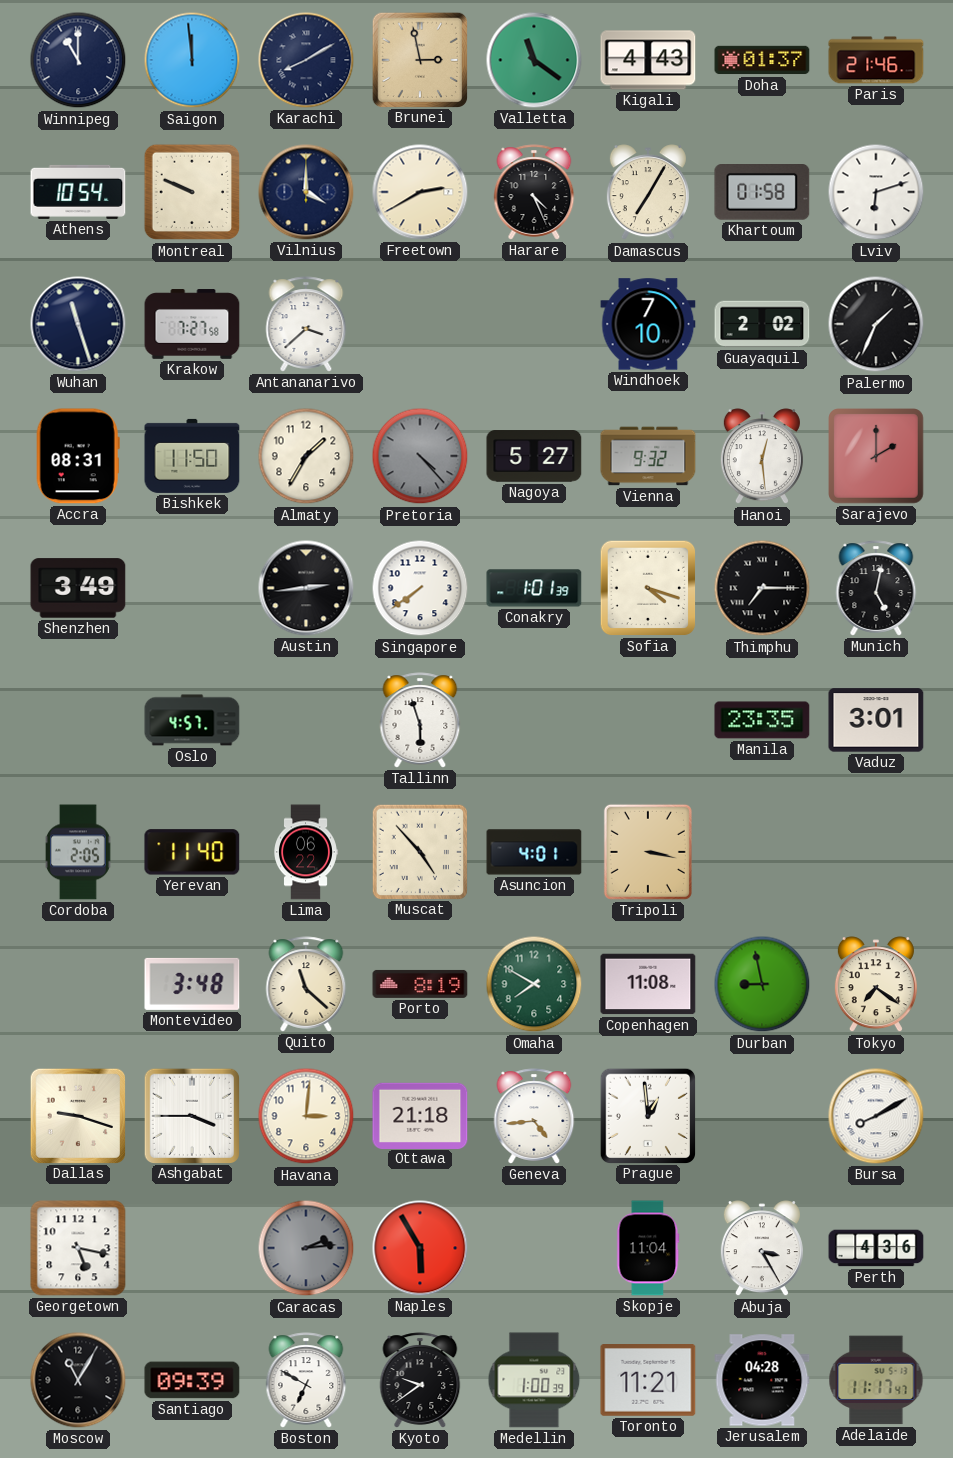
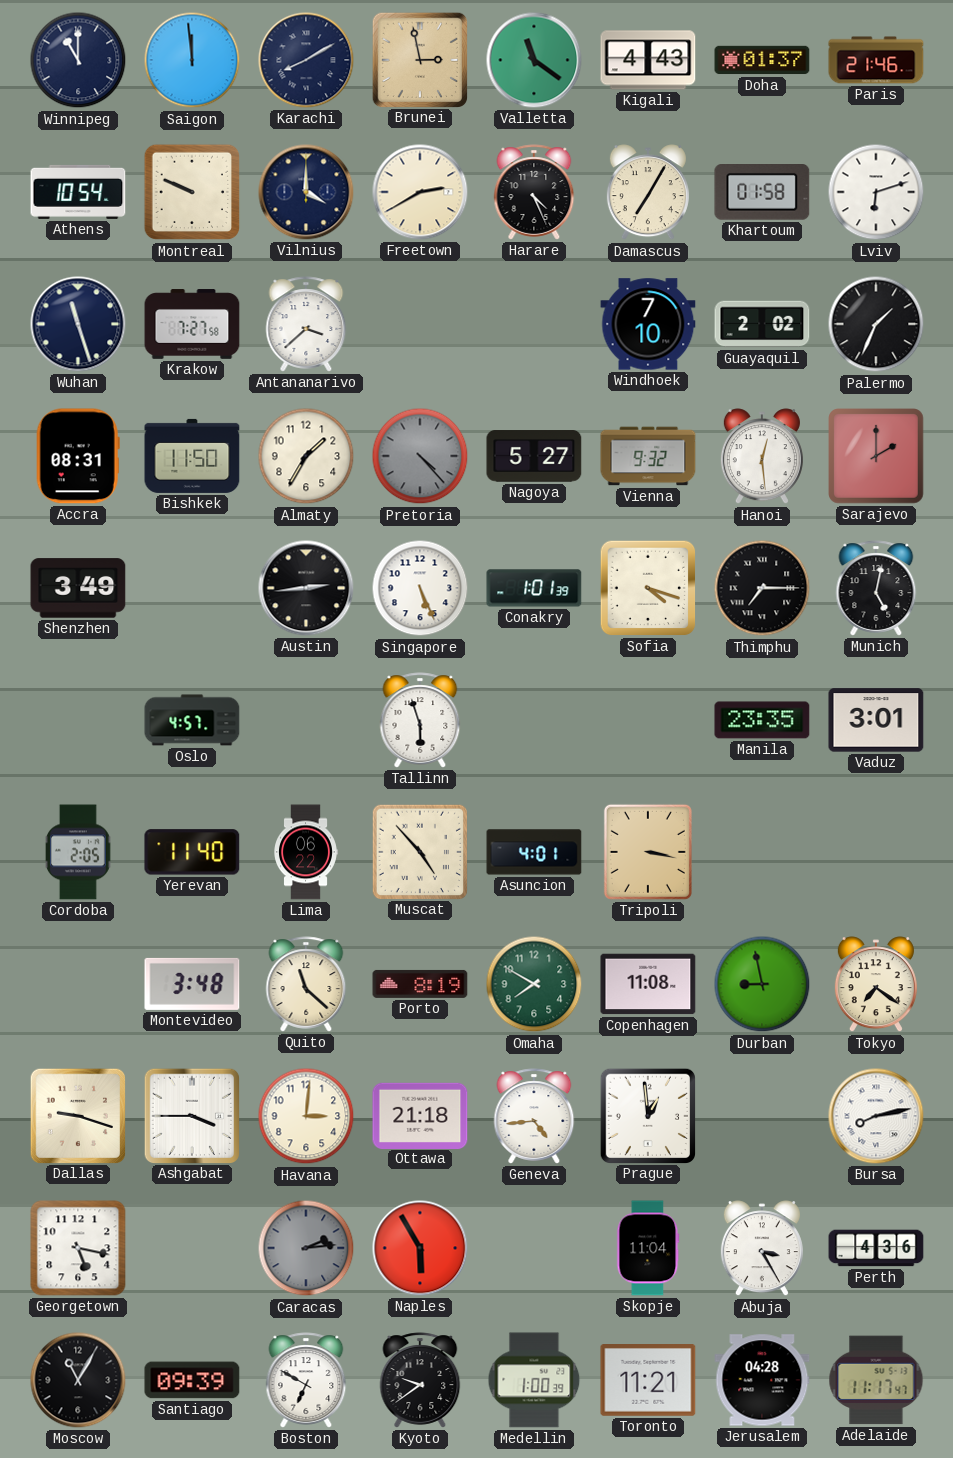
Singapore: 7:39 -> 5:26 (420, 588)
Bursa: 8:10 -> 8:13 (876, 1116)
